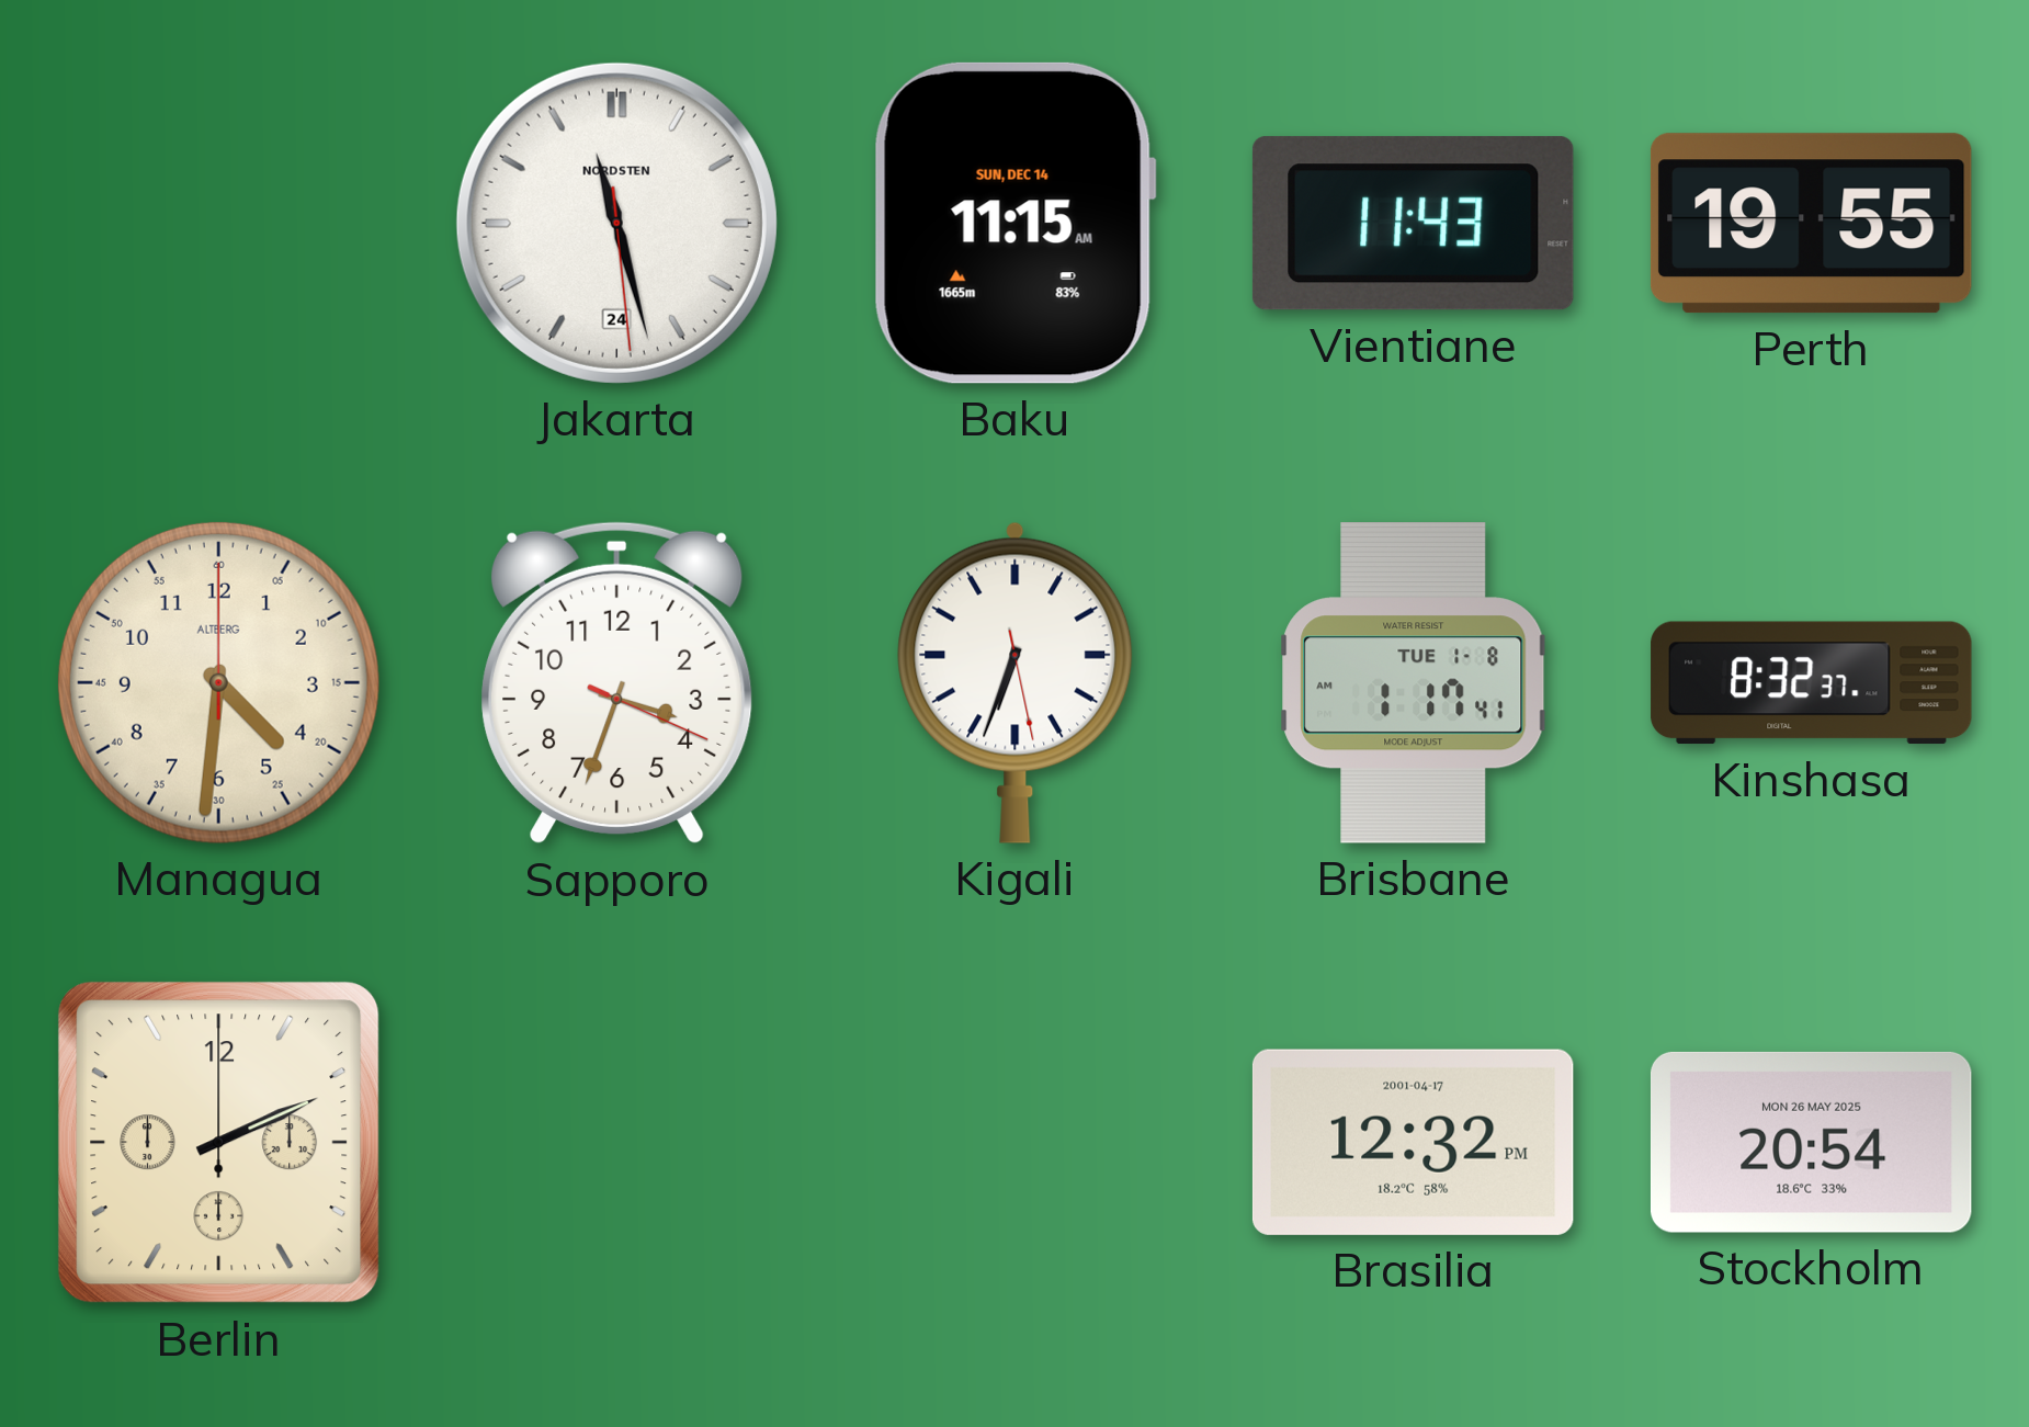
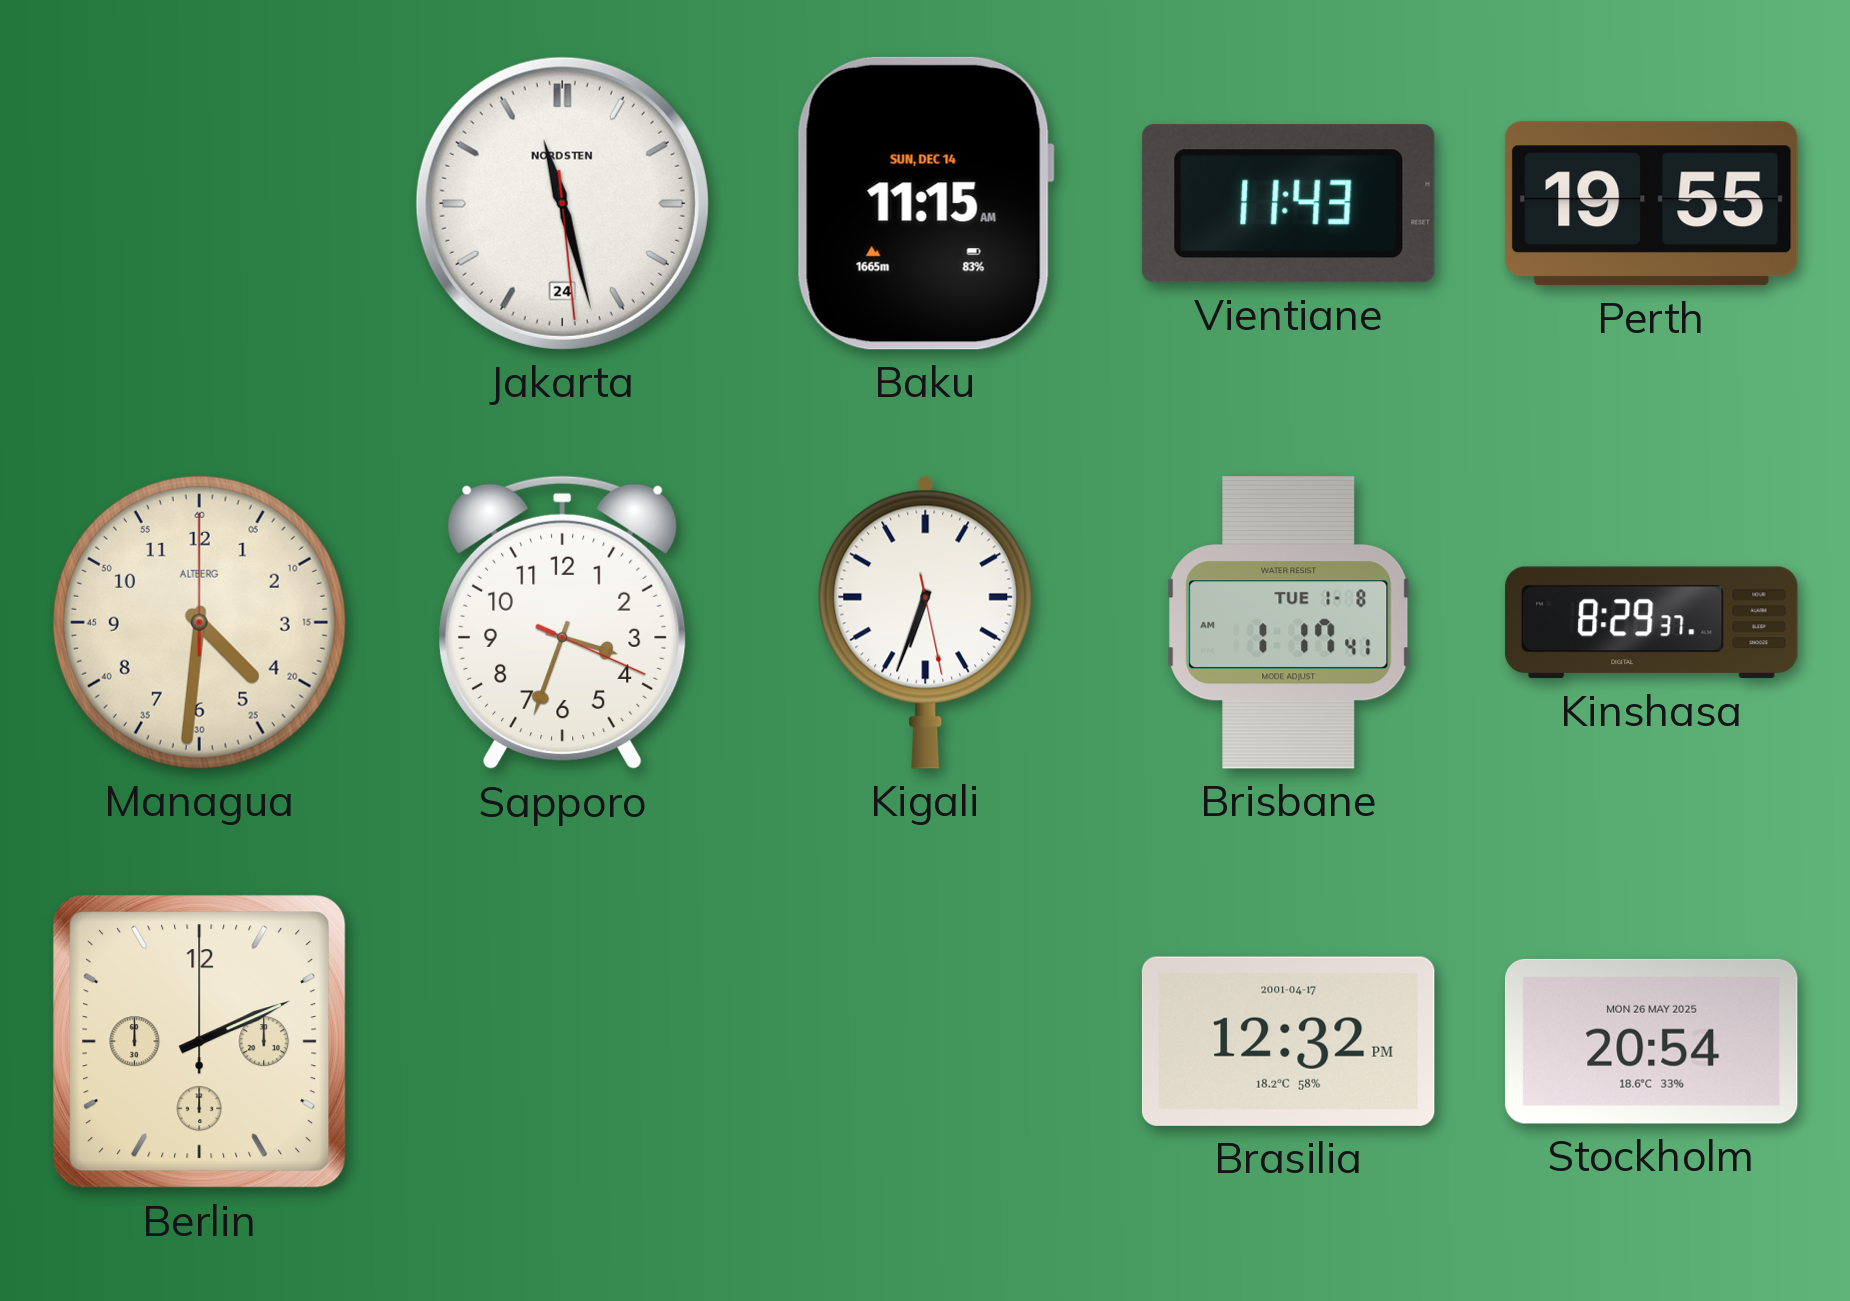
Kinshasa: 8:32 -> 8:29 (1652, 623)
